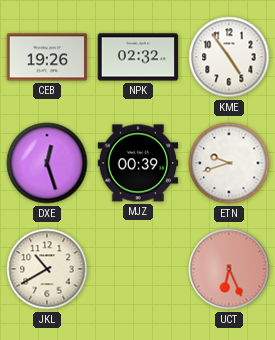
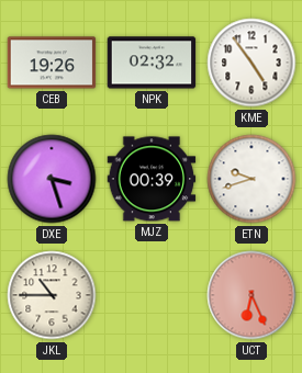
DXE: 12:27 -> 3:27 (52, 179)
JKL: 10:40 -> 10:45 (52, 295)
